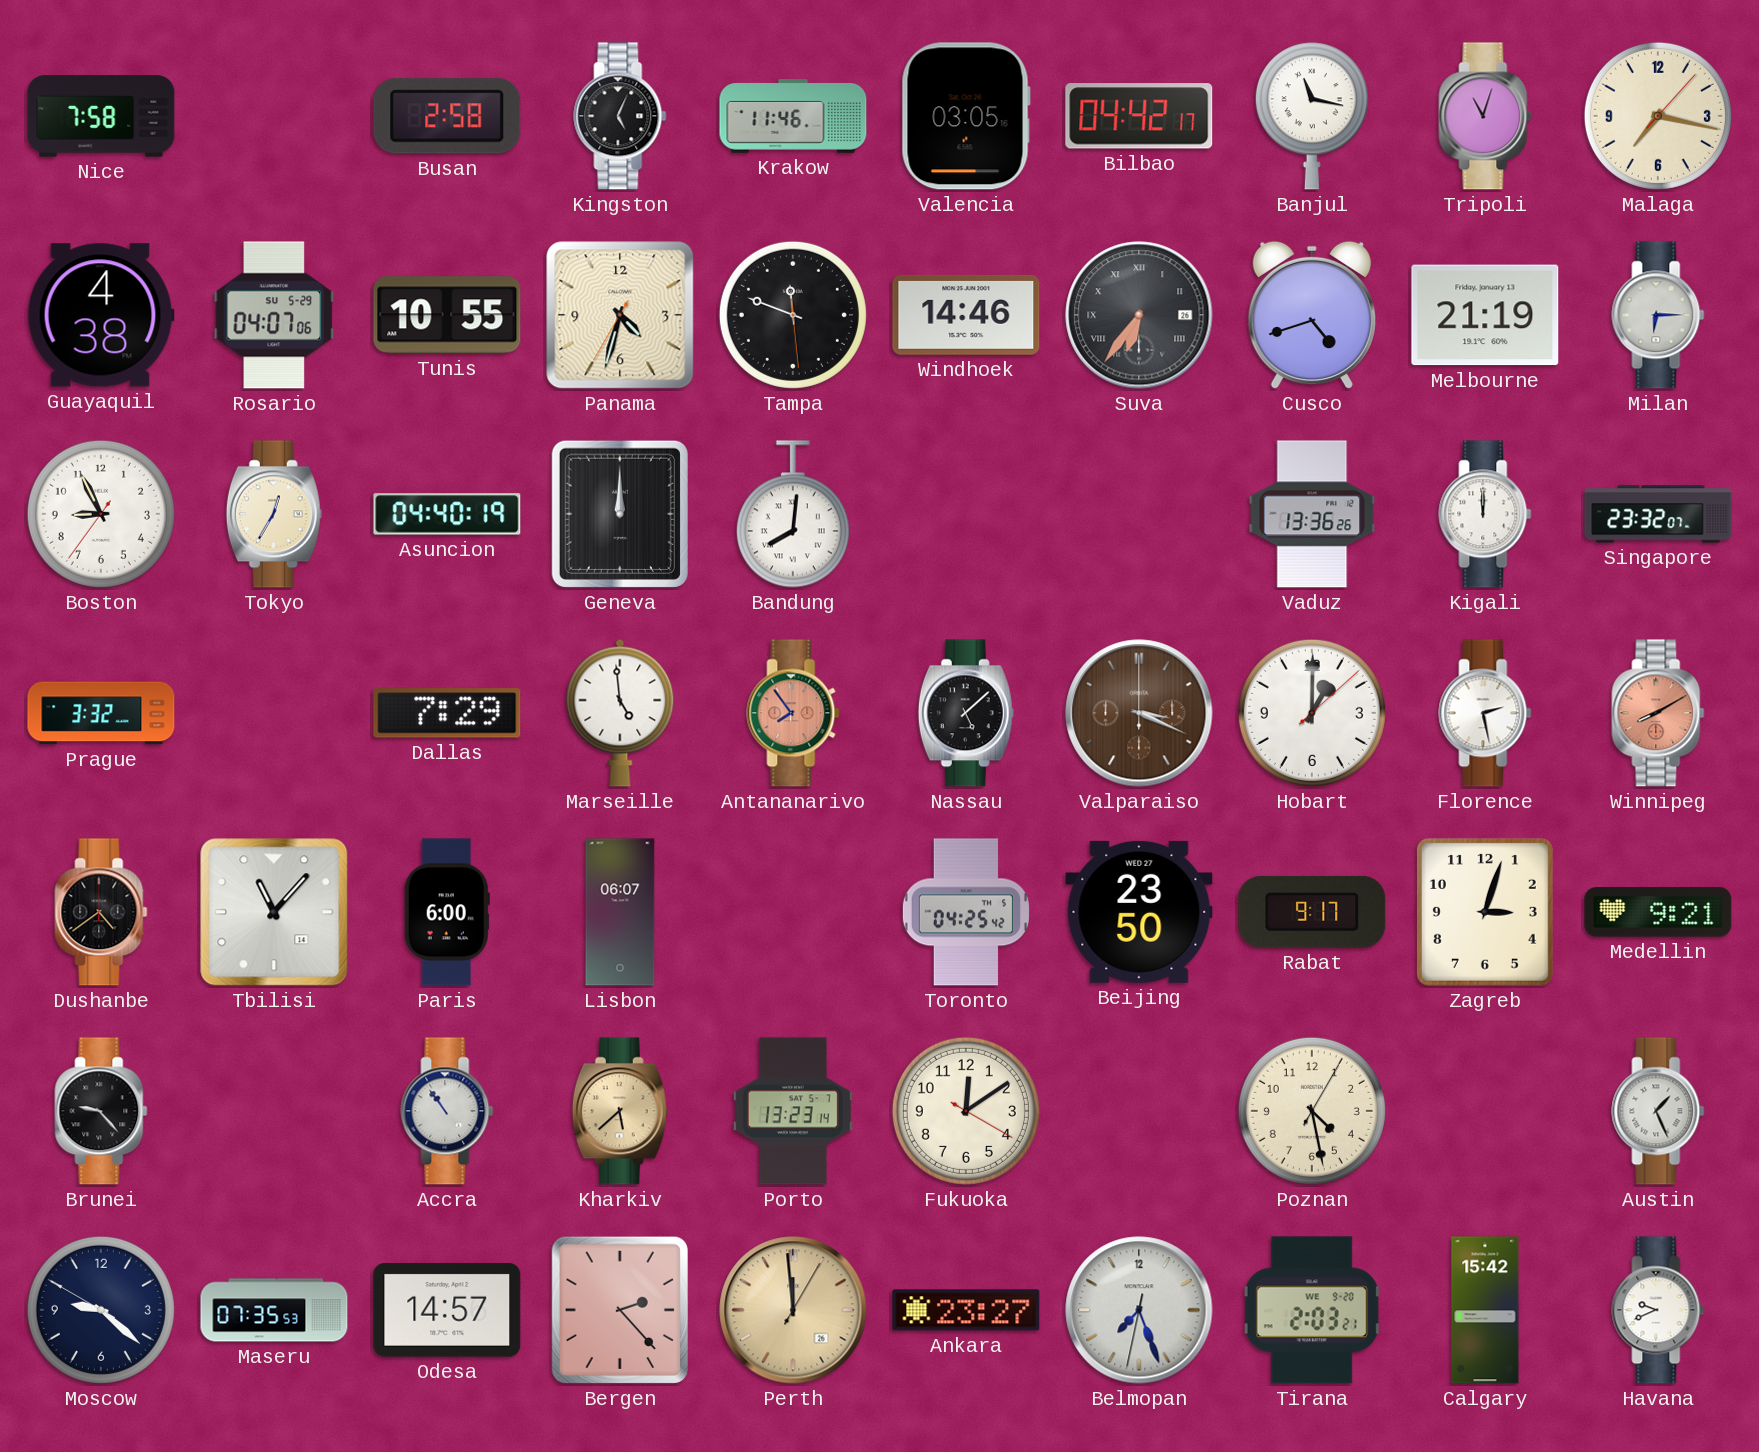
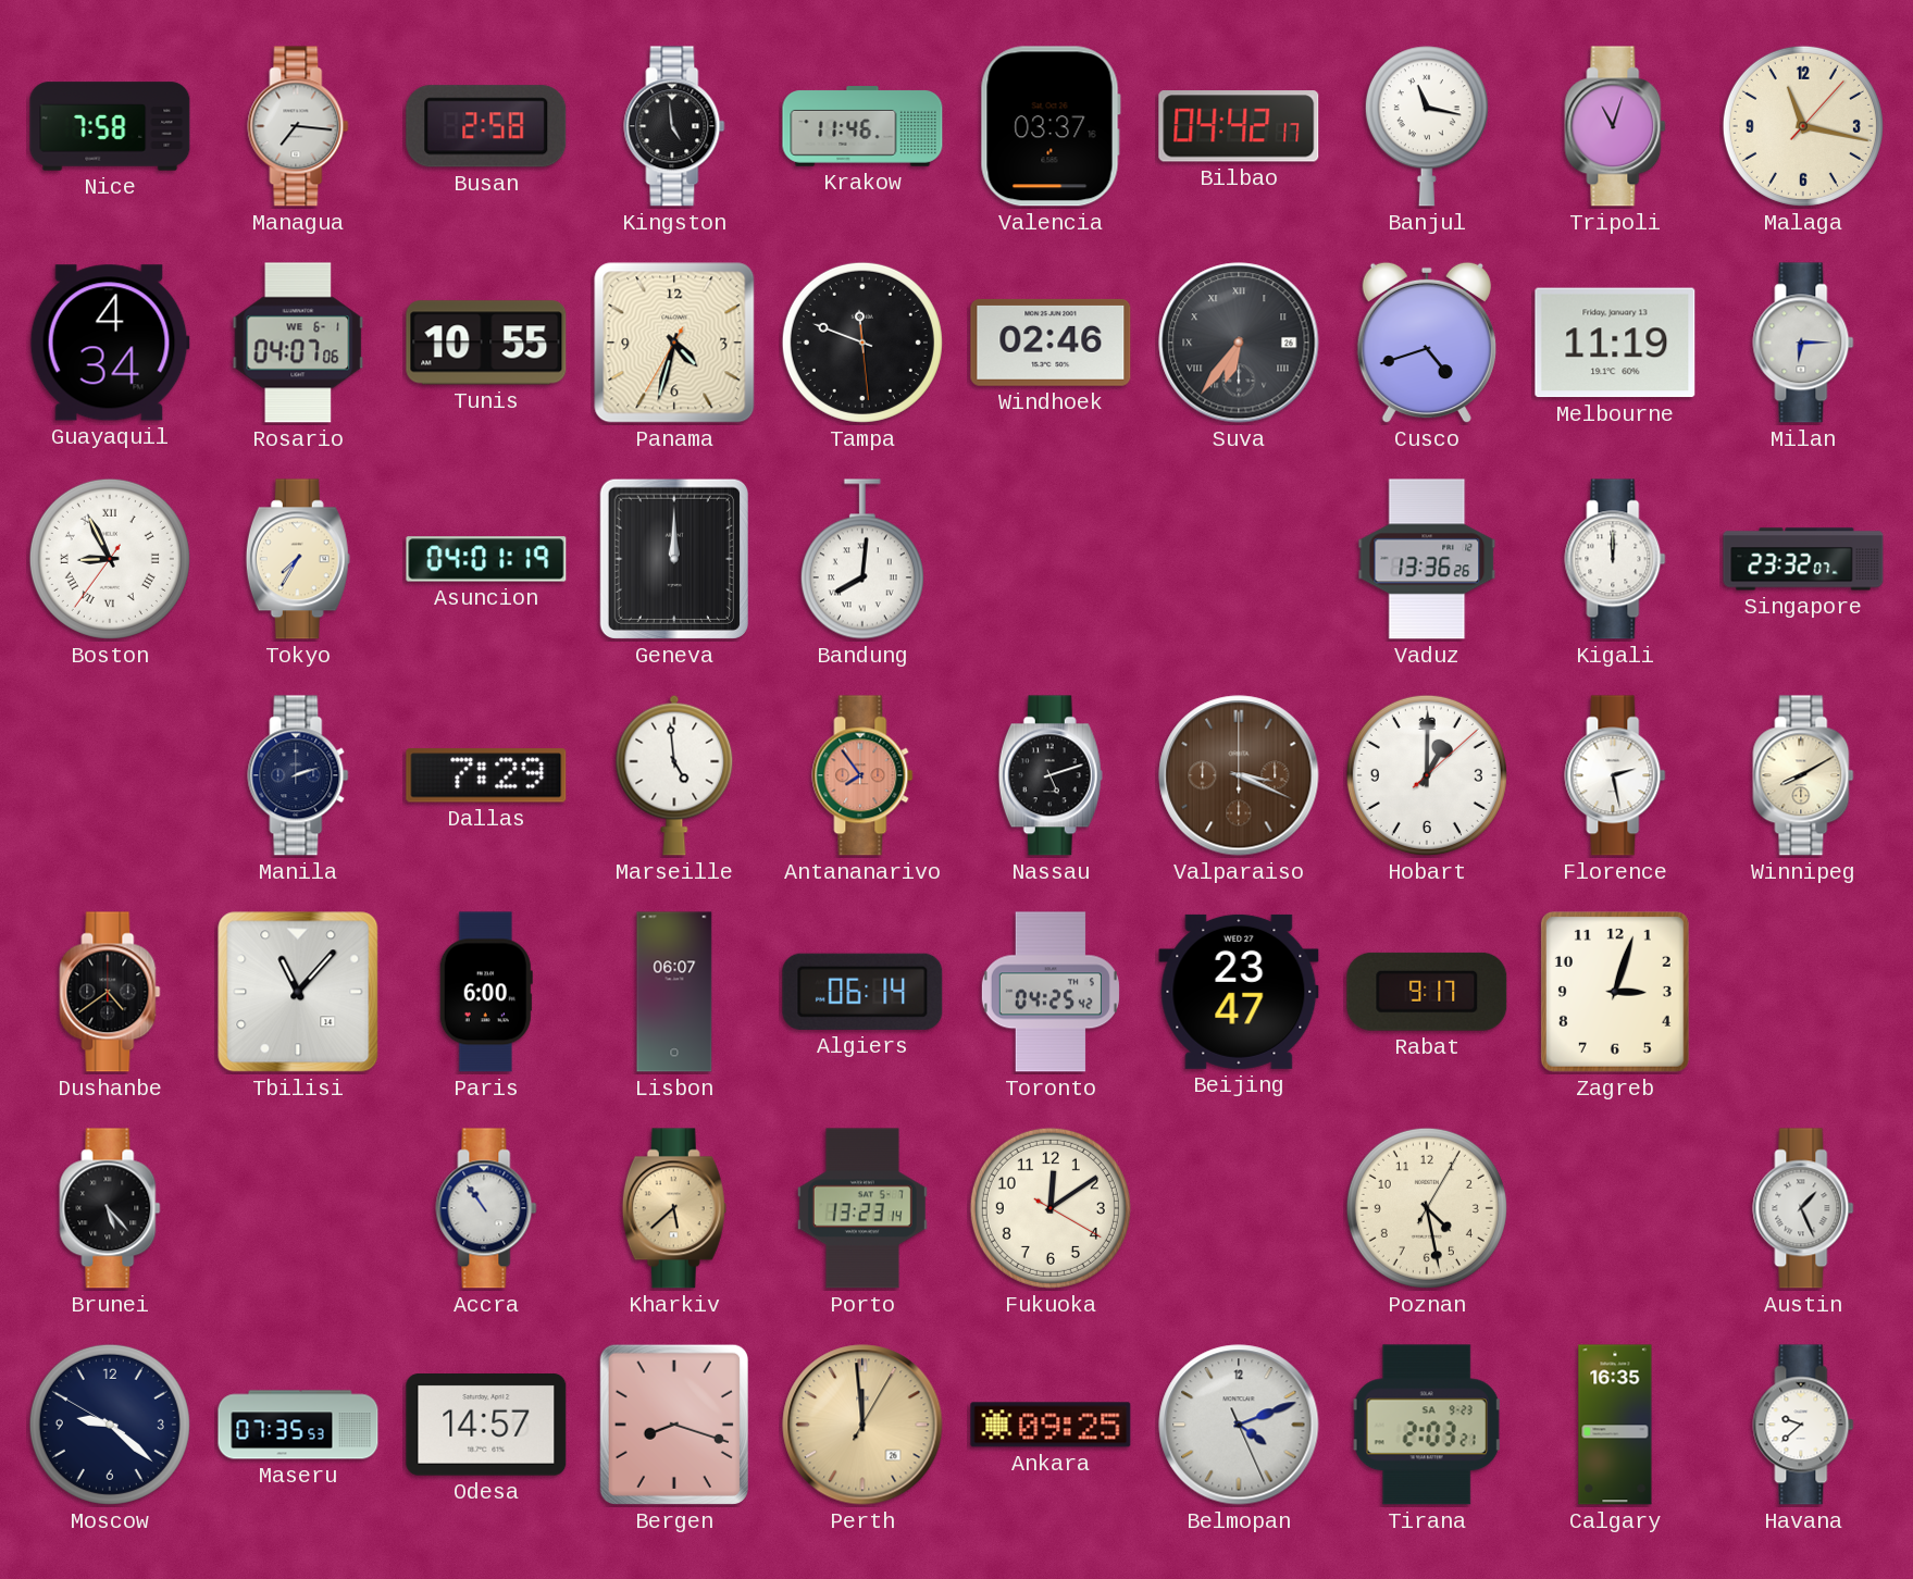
Managua: none -> 7:16 (298, 126)
Kingston: 5:04 -> 4:59 (674, 126)
Valencia: 03:05 -> 03:37 (1051, 126)
Malaga: 7:17 -> 11:17 (1803, 126)
Guayaquil: 4:38 -> 4:34 (110, 343)
Rosario date: SU 5-29 -> WE 6-1 (298, 343)
Windhoek: 14:46 -> 02:46 (1051, 343)
Melbourne: 21:19 -> 11:19 (1615, 343)
Boston numerals: Arabic -> Roman (110, 559)
Tokyo: 12:35 -> 7:35 (298, 559)
Asuncion: 04:40 -> 04:01 (486, 559)
Prague: 3:32 -> none (101, 713)
Manila: none -> 2:12 (298, 775)
Nassau: 5:08 -> 5:12 (1051, 775)
Winnipeg dial: salmon -> cream (1803, 775)
Algiers: none -> 06:14 (862, 992)
Beijing: 23:50 -> 23:47 (1239, 992)
Medellin: 9:21 -> none (1658, 912)
Brunei: 9:23 -> 5:23 (110, 1208)
Bergen: 2:23 -> 8:18 (674, 1425)
Ankara: 23:27 -> 09:25 (1051, 1425)
Belmopan: 7:26 -> 4:11 (1239, 1425)
Tirana date: WE 9-20 -> SA 9-23 (1427, 1425)
Calgary: 15:42 -> 16:35 (1615, 1425)
Havana: 9:41 -> 9:38 (1803, 1425)
